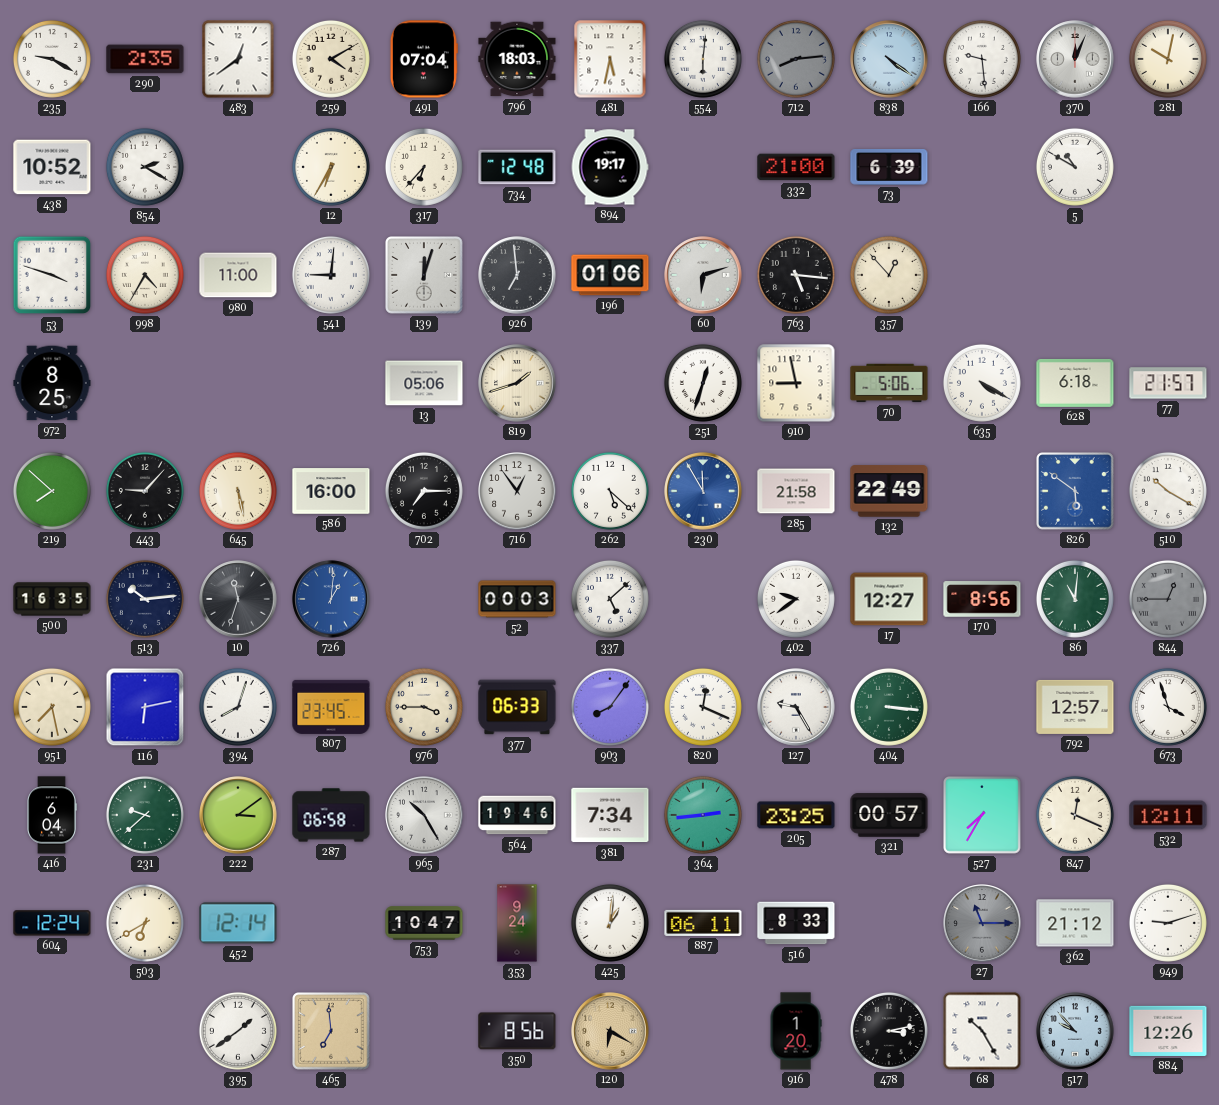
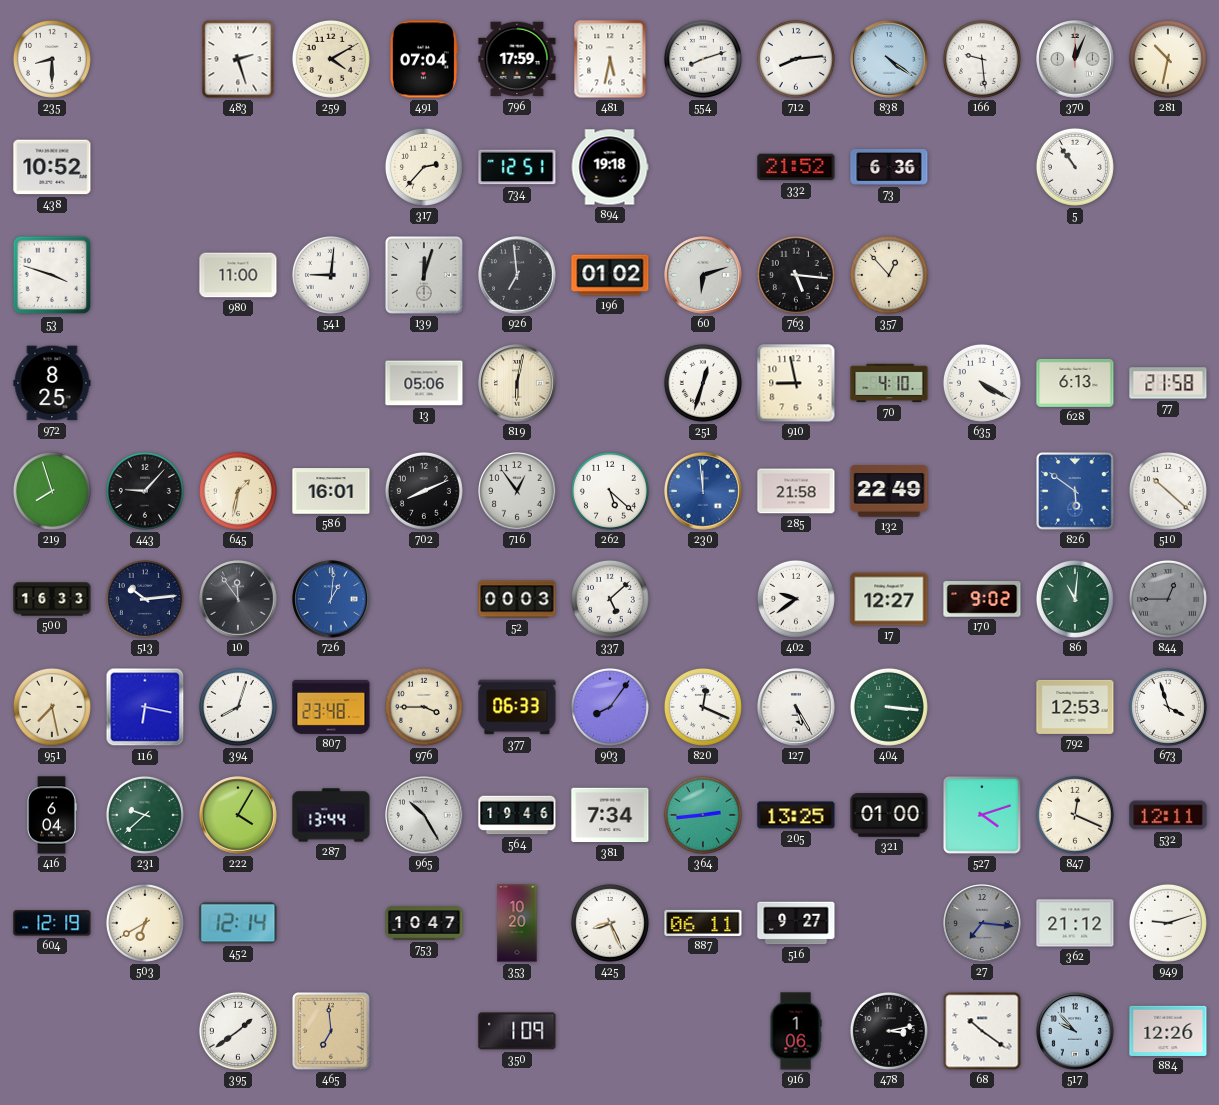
235: 9:20 -> 8:30 (52, 59)
290: 2:35 -> none (145, 59)
483: 12:39 -> 2:27 (238, 59)
796: 18:03 -> 17:59 (517, 59)
554: 6:01 -> 8:12 (703, 59)
712 dial: grey -> white (796, 59)
281: 10:02 -> 10:32 (1168, 59)
854: 2:20 -> none (145, 167)
12: 6:35 -> none (331, 167)
317: 6:37 -> 2:37 (424, 167)
734: 12:48 -> 12:51 (517, 167)
894: 19:17 -> 19:18 (610, 167)
332: 21:00 -> 21:52 (796, 167)
73: 6:39 -> 6:36 (889, 167)
5: 10:50 -> 10:54 (1075, 167)
998: 4:35 -> none (145, 275)
196: 01:06 -> 01:02 (610, 275)
819: 1:42 -> 6:02 (517, 383)
70: 5:06 -> 4:10 (889, 383)
628: 6:18 -> 6:13 (1075, 383)
77: 21:57 -> 21:58 (1168, 383)
219: 7:52 -> 7:57 (52, 491)
645: 5:28 -> 1:32 (238, 491)
586: 16:00 -> 16:01 (331, 491)
702: 7:15 -> 8:11 (424, 491)
230: 11:55 -> 11:59 (703, 491)
510: 10:20 -> 10:22 (1168, 491)
500: 16:35 -> 16:33 (52, 599)
10: 11:33 -> 11:54 (238, 599)
170: 8:56 -> 9:02 (982, 599)
116: 6:13 -> 6:17 (145, 707)
807: 23:45 -> 23:48 (331, 707)
127: 9:25 -> 5:25 (796, 707)
792: 12:57 -> 12:53 (1075, 707)
222: 3:09 -> 4:05 (238, 815)
287: 06:58 -> 13:44 (331, 815)
205: 23:25 -> 13:25 (796, 815)
321: 00:57 -> 01:00 (889, 815)
527: 7:35 -> 4:12 (982, 815)
604: 12:24 -> 12:19 (52, 923)
353: 9:24 -> 10:20 (517, 923)
425: 1:01 -> 8:26 (610, 923)
516: 8:33 -> 9:27 (796, 923)
27: 11:15 -> 7:16 (982, 923)
350: 8:56 -> 1:09 (517, 1031)
120: 6:20 -> none (610, 1031)
916: 1:20 -> 1:06 (796, 1031)
68: 10:25 -> 10:21 (982, 1031)
